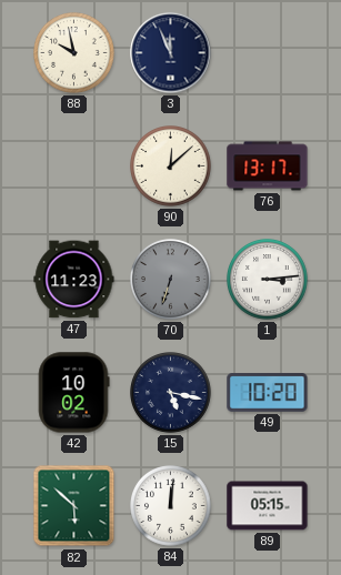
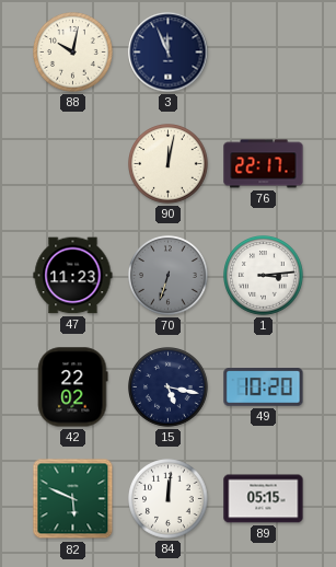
88: 9:58 -> 10:02 (73, 53)
90: 12:08 -> 12:02 (169, 164)
76: 13:17 -> 22:17 (264, 164)
42: 10:02 -> 22:02 (72, 387)
82: 5:52 -> 5:49 (73, 499)
